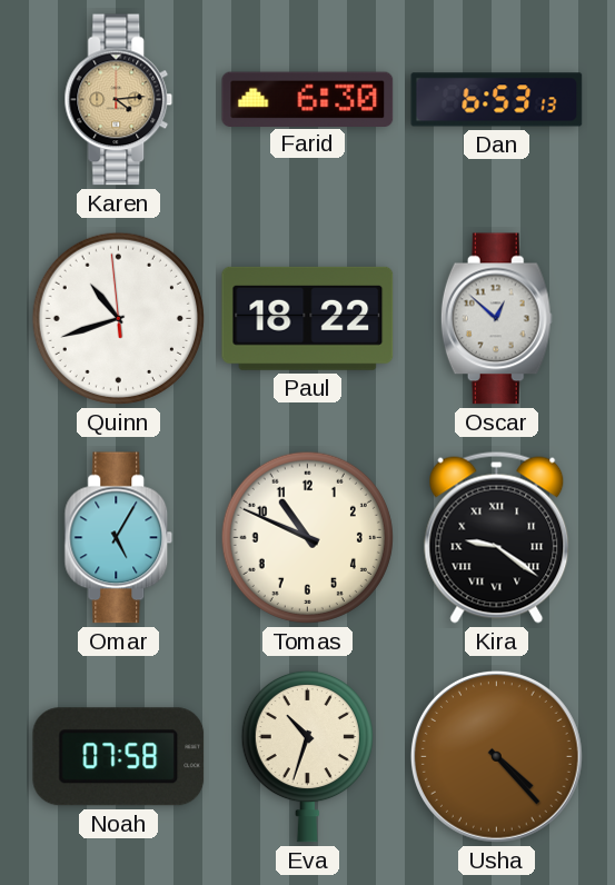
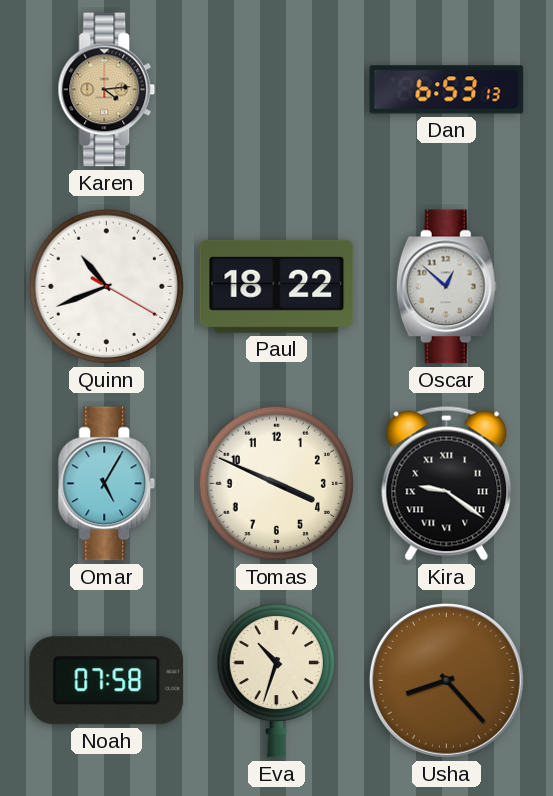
Farid: 6:30 -> none (308, 99)
Quinn: 10:41:59 -> 10:41:20 (106, 286)
Tomas: 10:49 -> 3:49 (276, 483)
Usha: 4:23 -> 8:23 (446, 680)
